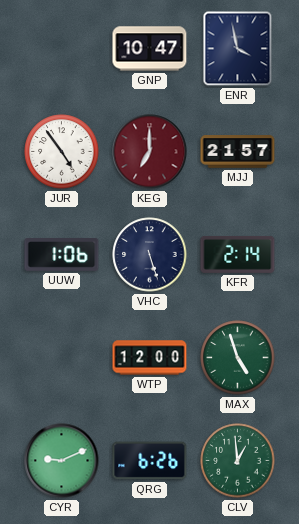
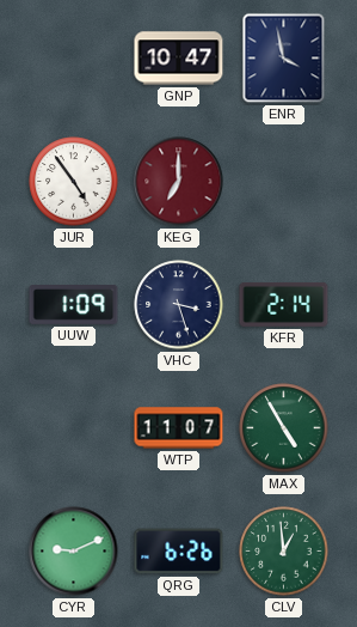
MJJ: 21:57 -> none (238, 152)
UUW: 1:06 -> 1:09 (74, 305)
VHC: 5:27 -> 3:27 (179, 305)
WTP: 12:00 -> 11:07 (179, 428)
MAX: 4:57 -> 4:55 (284, 428)
